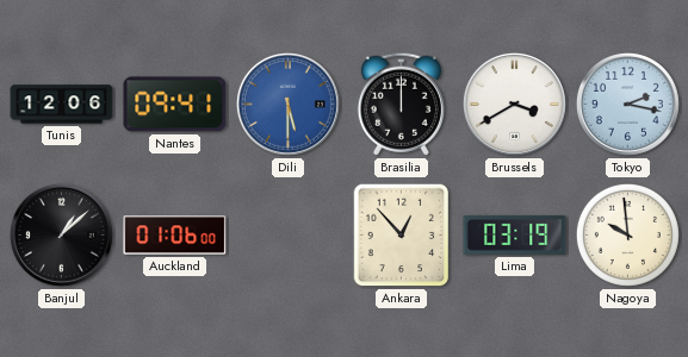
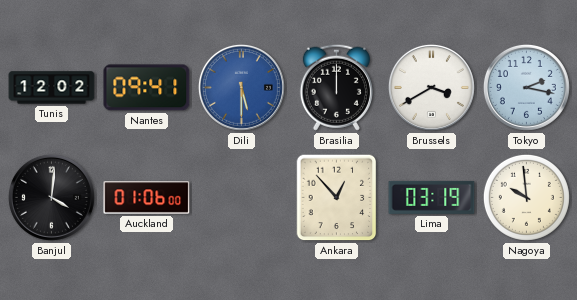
Tunis: 12:06 -> 12:02 (52, 88)
Banjul: 1:08 -> 4:01 (51, 197)
